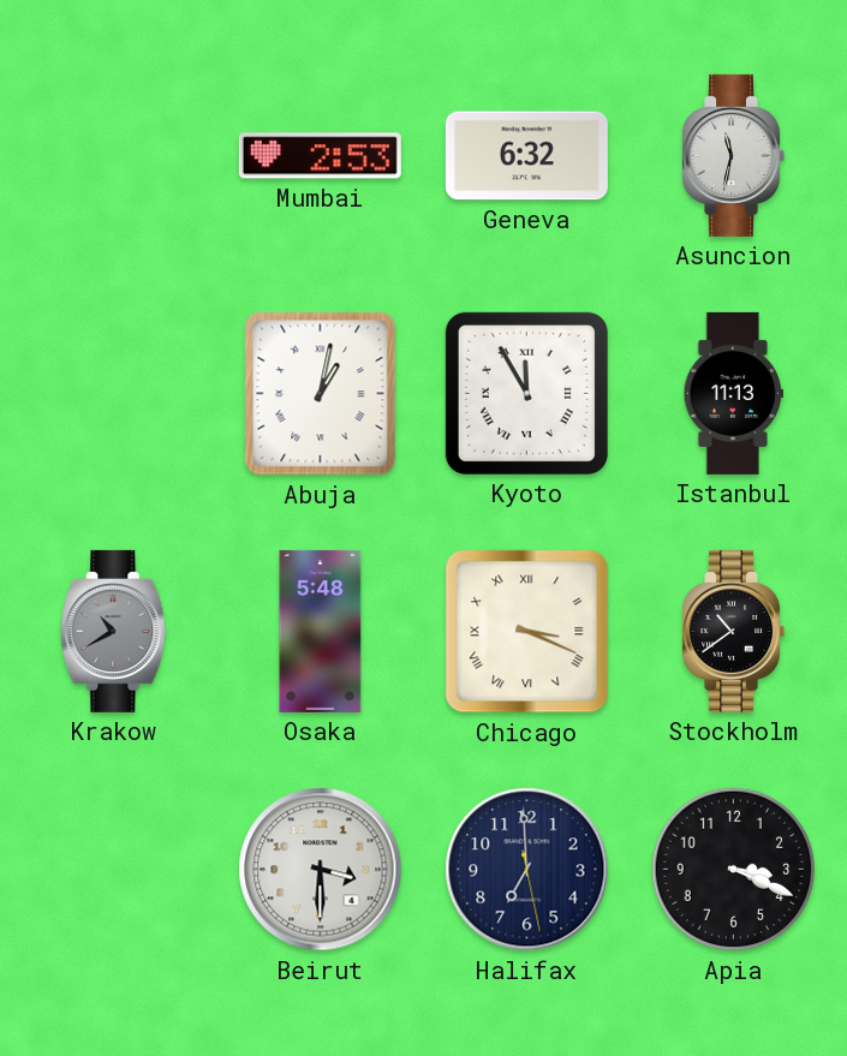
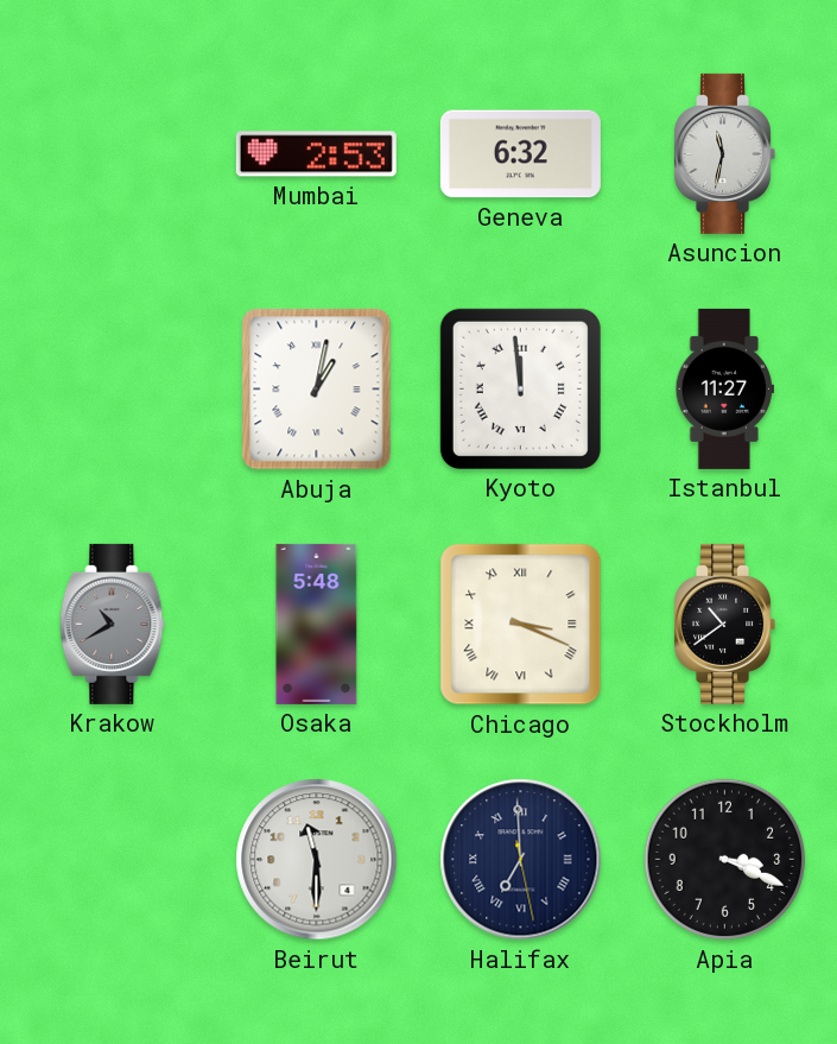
Kyoto: 11:55 -> 11:59 (520, 388)
Istanbul: 11:13 -> 11:27 (724, 388)
Beirut: 3:30 -> 11:30 (317, 860)
Halifax numerals: Arabic -> Roman (521, 860)
